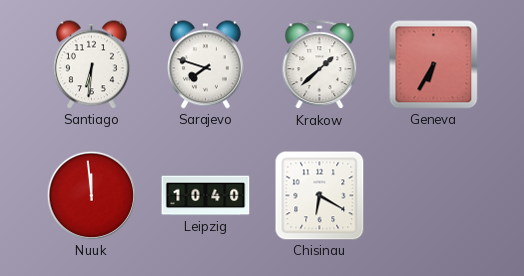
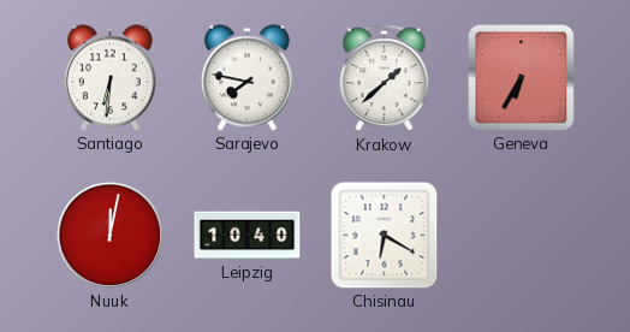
Sarajevo: 7:48 -> 7:47 (246, 78)
Nuuk: 11:59 -> 12:02 (109, 235)
